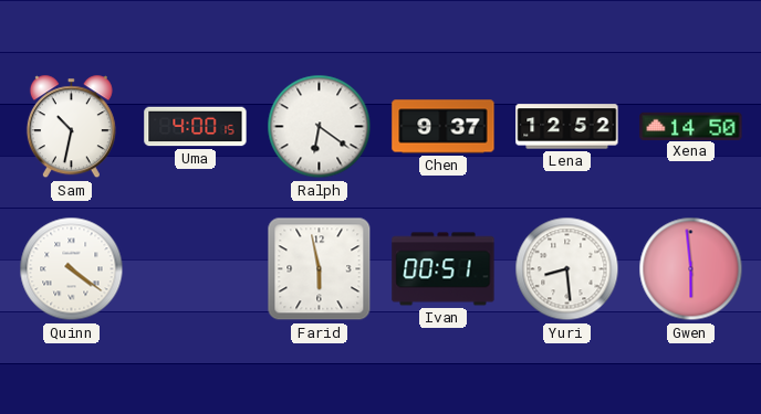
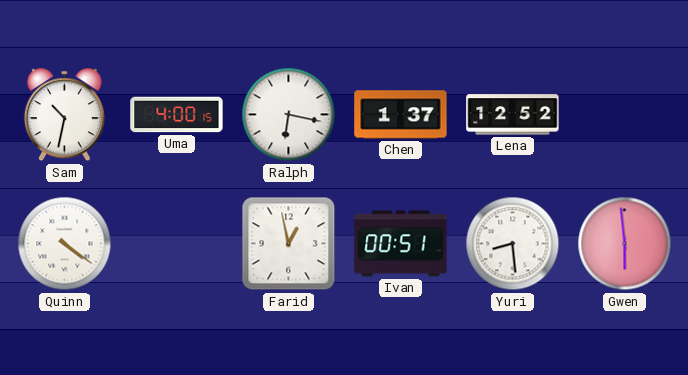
Ralph: 6:21 -> 6:17 (289, 115)
Chen: 9:37 -> 1:37 (401, 115)
Xena: 14:50 -> none (691, 126)
Farid: 5:58 -> 12:58 (289, 244)
